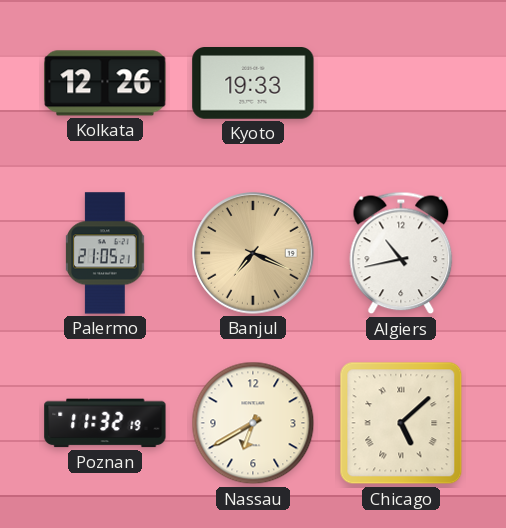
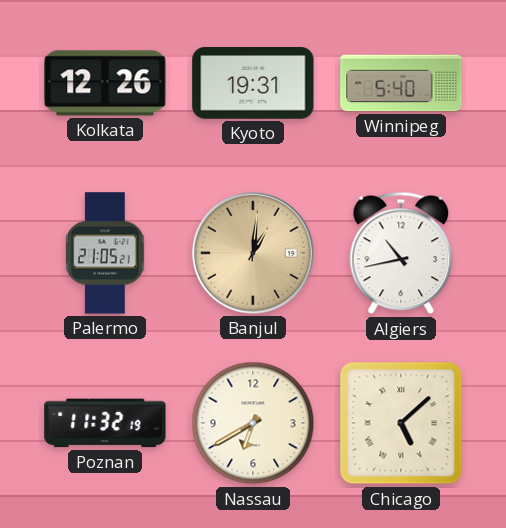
Kyoto: 19:33 -> 19:31 (253, 83)
Winnipeg: none -> 5:40 (401, 83)
Banjul: 7:19 -> 1:01 (253, 253)
